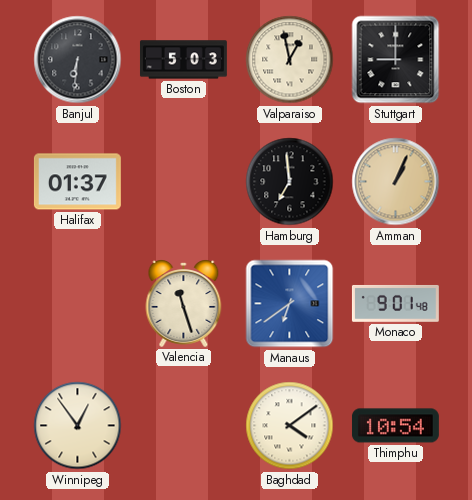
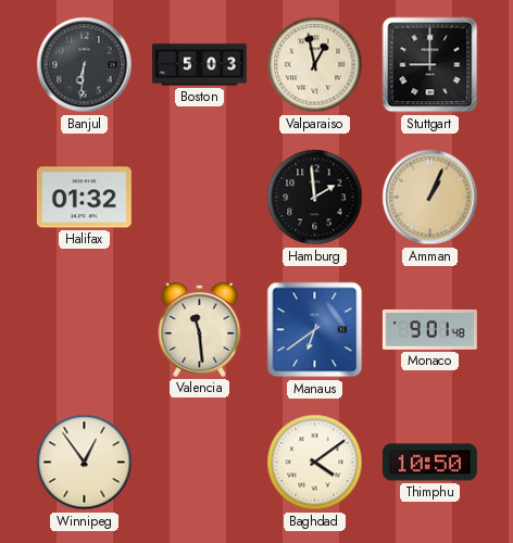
Halifax: 01:37 -> 01:32 (84, 198)
Hamburg: 6:59 -> 1:59 (315, 198)
Valencia: 11:27 -> 11:29 (200, 329)
Thimphu: 10:54 -> 10:50 (429, 463)
